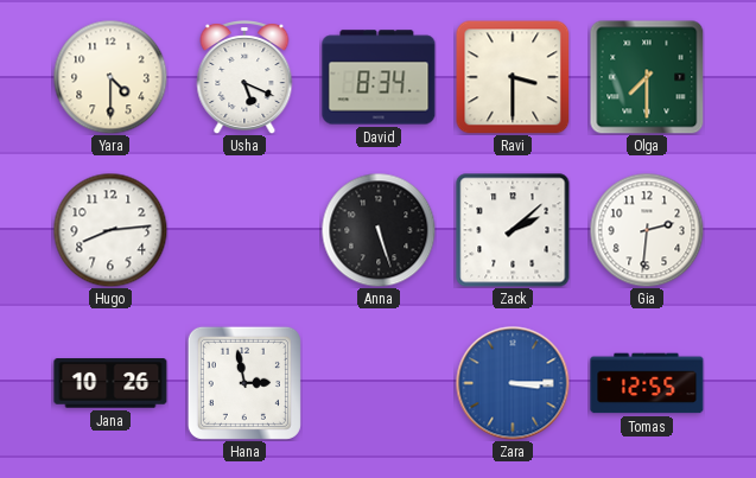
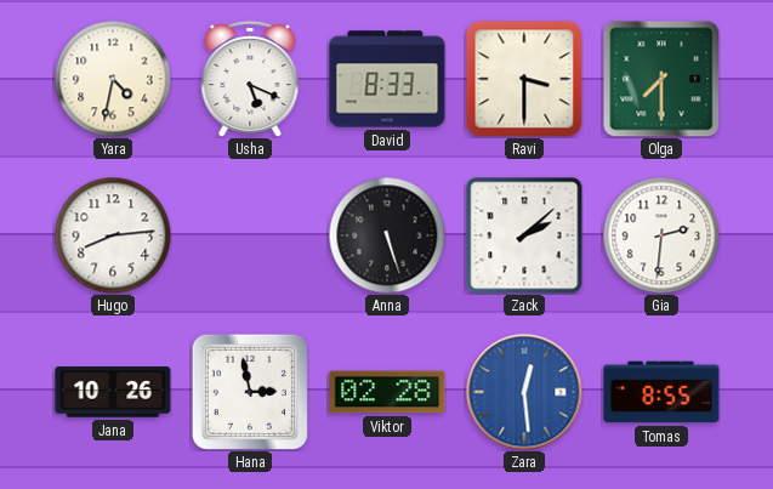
Yara: 4:30 -> 4:32 (113, 79)
David: 8:34 -> 8:33 (387, 79)
Viktor: none -> 02:28 (387, 392)
Zara: 3:15 -> 12:29 (524, 392)
Tomas: 12:55 -> 8:55 (661, 392)
